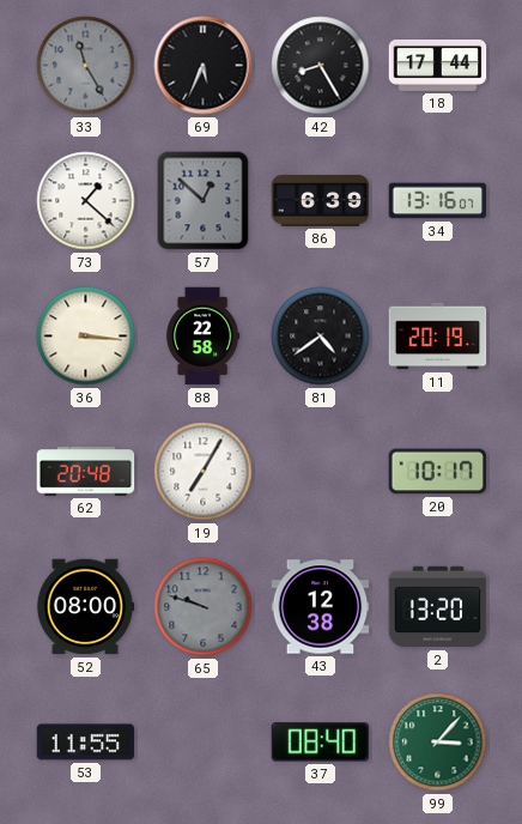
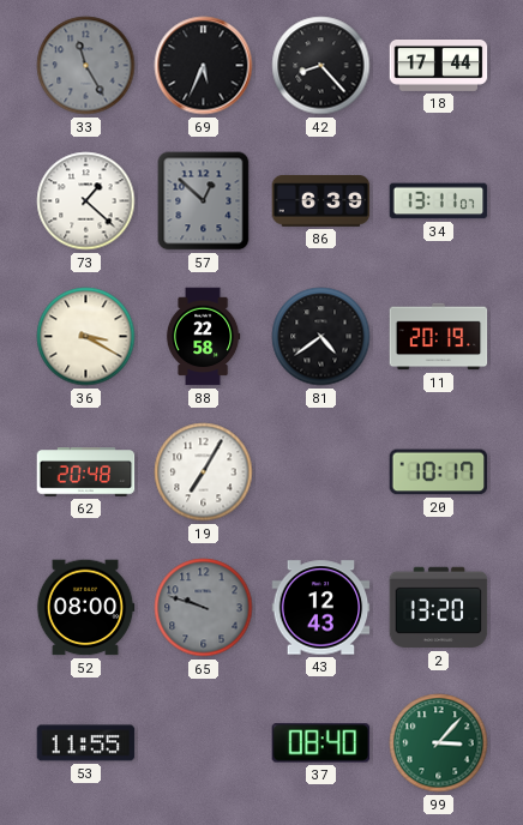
42: 8:25 -> 8:23 (321, 66)
34: 13:16 -> 13:11 (439, 201)
36: 3:16 -> 3:20 (86, 337)
43: 12:38 -> 12:43 (321, 608)
